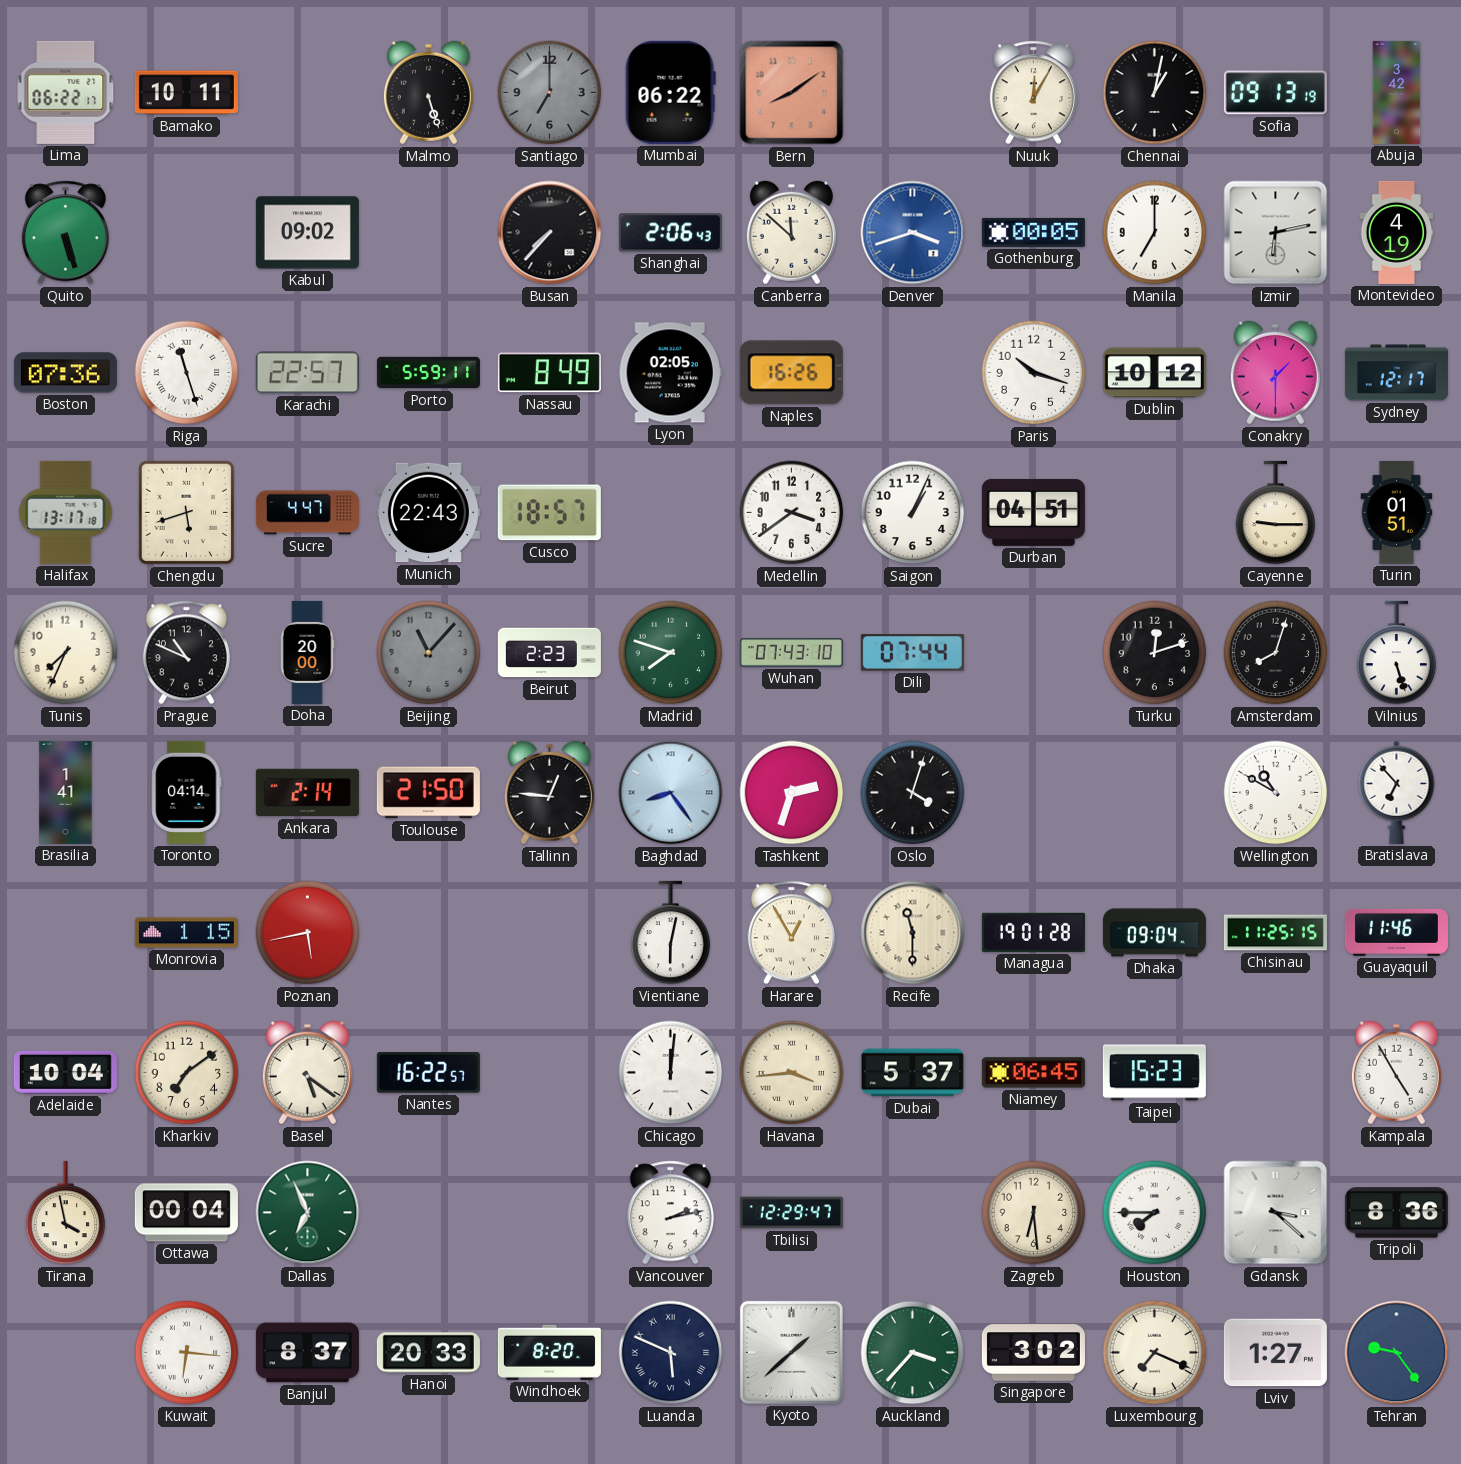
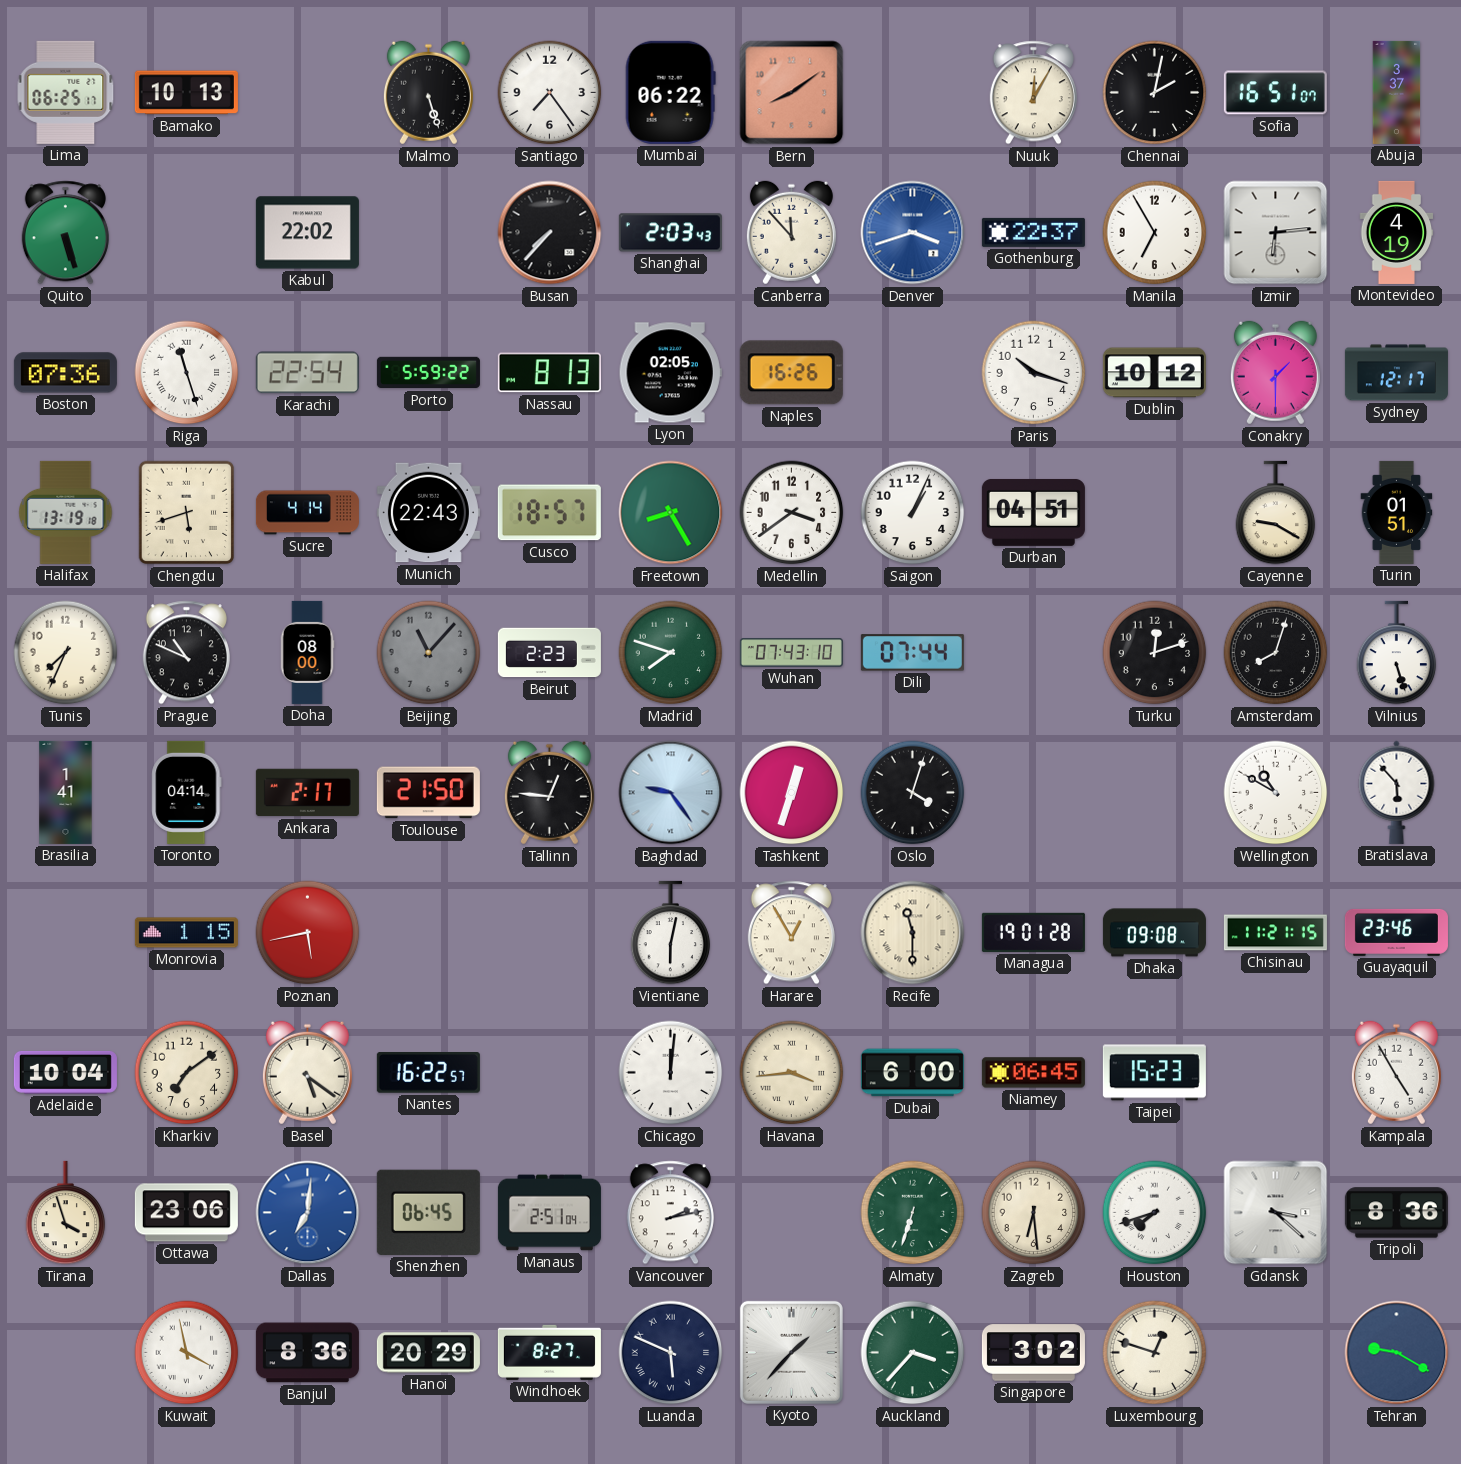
Lima: 06:22 -> 06:25 (66, 92)
Bamako: 10:11 -> 10:13 (186, 93)
Santiago: 7:00 -> 7:24 (550, 93)
Santiago dial: grey -> white (550, 93)
Chennai: 1:02 -> 2:02 (1155, 93)
Sofia: 09:13 -> 16:51 (1275, 93)
Abuja: 3:42 -> 3:37 (1397, 92)
Kabul: 09:02 -> 22:02 (307, 233)
Shanghai: 2:06 -> 2:03 (670, 233)
Canberra: 11:52 -> 11:53 (791, 233)
Gothenburg: 00:05 -> 22:37 (1033, 232)
Manila: 7:00 -> 6:55 (1155, 233)
Izmir: 6:13 -> 6:14 (1276, 233)
Karachi: 22:57 -> 22:54 (307, 373)
Porto: 5:59:11 -> 5:59:22 (428, 373)
Nassau: 8:49 -> 8:13 (549, 373)
Halifax: 13:17 -> 13:19 (66, 512)
Sucre: 4:47 -> 4:14 (307, 513)
Freetown: none -> 8:25 (671, 513)
Cayenne: 9:15 -> 9:20 (1276, 513)
Doha: 20:00 -> 08:00 (307, 652)
Ankara: 2:14 -> 2:17 (307, 793)
Baghdad: 8:24 -> 9:24 (671, 793)
Tashkent: 2:33 -> 12:33 (792, 793)
Bratislava: 6:53 -> 5:53 (1397, 792)
Dhaka: 09:04 -> 09:08 (1154, 933)
Chisinau: 11:25 -> 11:21 (1275, 933)
Guayaquil: 11:46 -> 23:46 (1396, 932)
Dubai: 5:37 -> 6:00 (912, 1073)
Tirana: 3:58 -> 3:57 (66, 1213)
Ottawa: 00:04 -> 23:06 (186, 1213)
Dallas: 6:56 -> 7:01 (308, 1213)
Dallas dial: green -> blue (308, 1213)
Shenzhen: none -> 06:45 (428, 1212)
Manaus: none -> 2:51 (549, 1213)
Tbilisi: 12:29 -> none (791, 1213)
Almaty: none -> 6:33 (913, 1213)
Houston: 7:45 -> 7:42 (1155, 1213)
Kuwait: 6:16 -> 3:58 (187, 1353)
Banjul: 8:37 -> 8:36 (307, 1353)
Hanoi: 20:33 -> 20:29 (428, 1353)
Windhoek: 8:20 -> 8:27 (549, 1352)
Kyoto: 1:38 -> 1:37 (791, 1352)
Luxembourg: 7:19 -> 12:48 (1155, 1353)
Lviv: 1:27 -> none (1275, 1353)
Tehran: 9:24 -> 9:20 (1397, 1353)
